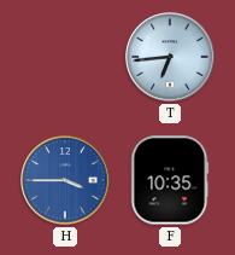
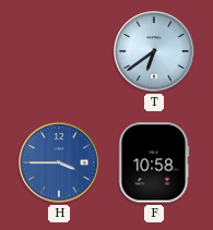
T: 6:44 -> 6:39 (154, 51)
F: 10:35 -> 10:58 (154, 162)
